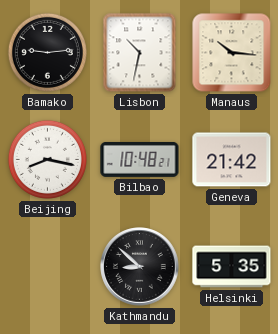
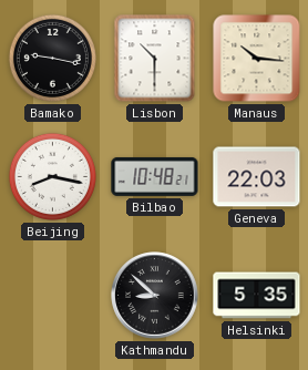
Bamako: 9:14 -> 9:17 (52, 58)
Lisbon: 10:32 -> 10:30 (155, 59)
Geneva: 21:42 -> 22:03 (257, 177)
